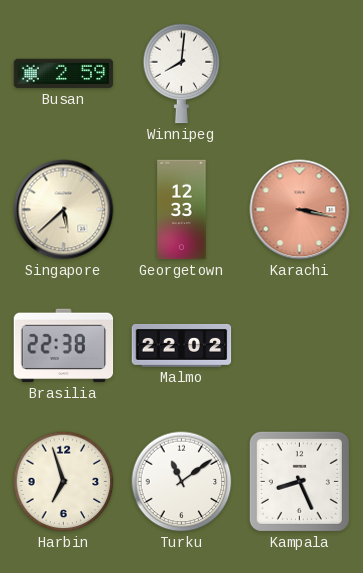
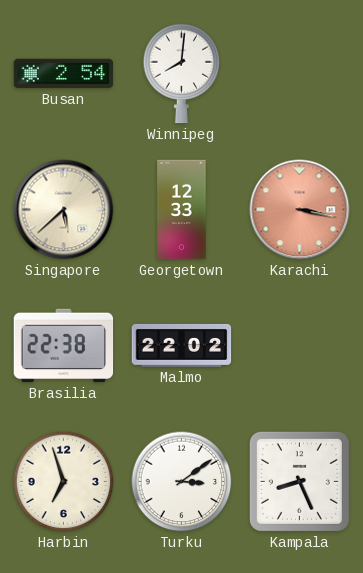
Busan: 2:59 -> 2:54 (64, 74)
Turku: 11:09 -> 3:09 (182, 482)
